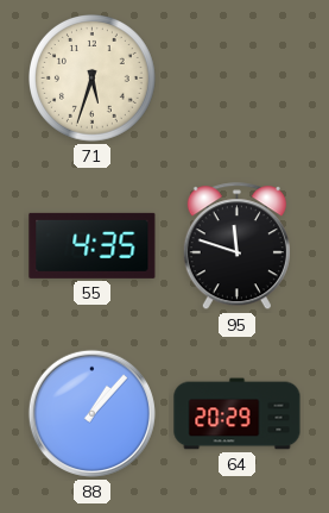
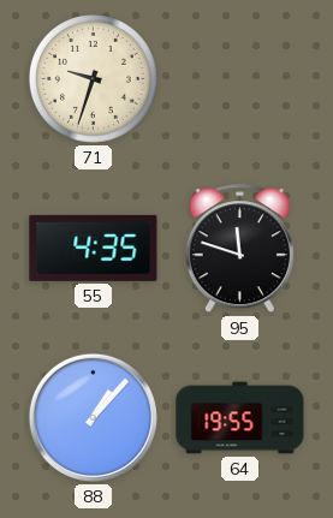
71: 5:33 -> 9:33 (94, 79)
64: 20:29 -> 19:55 (240, 418)
